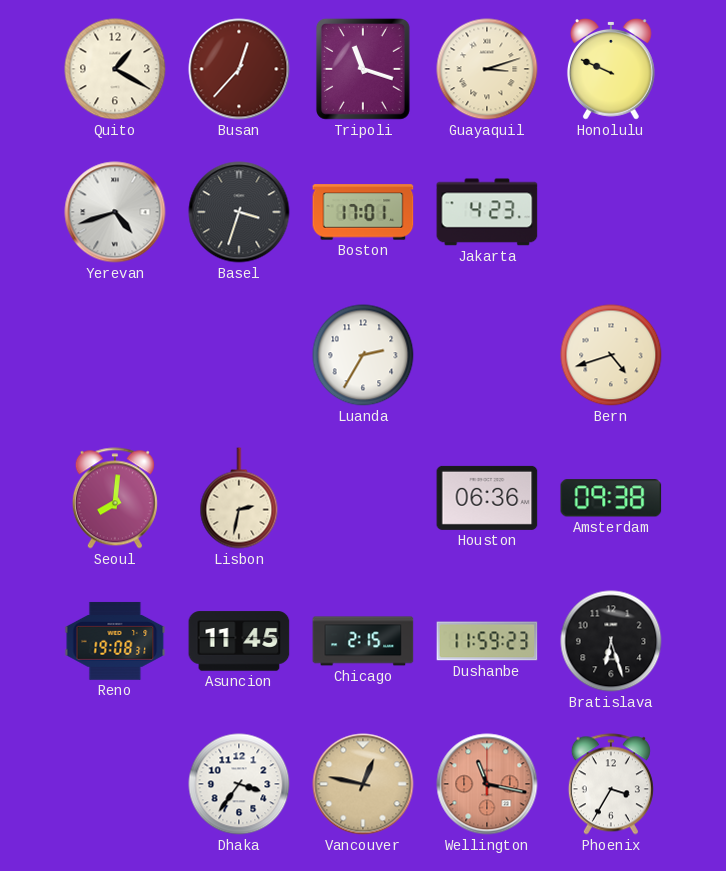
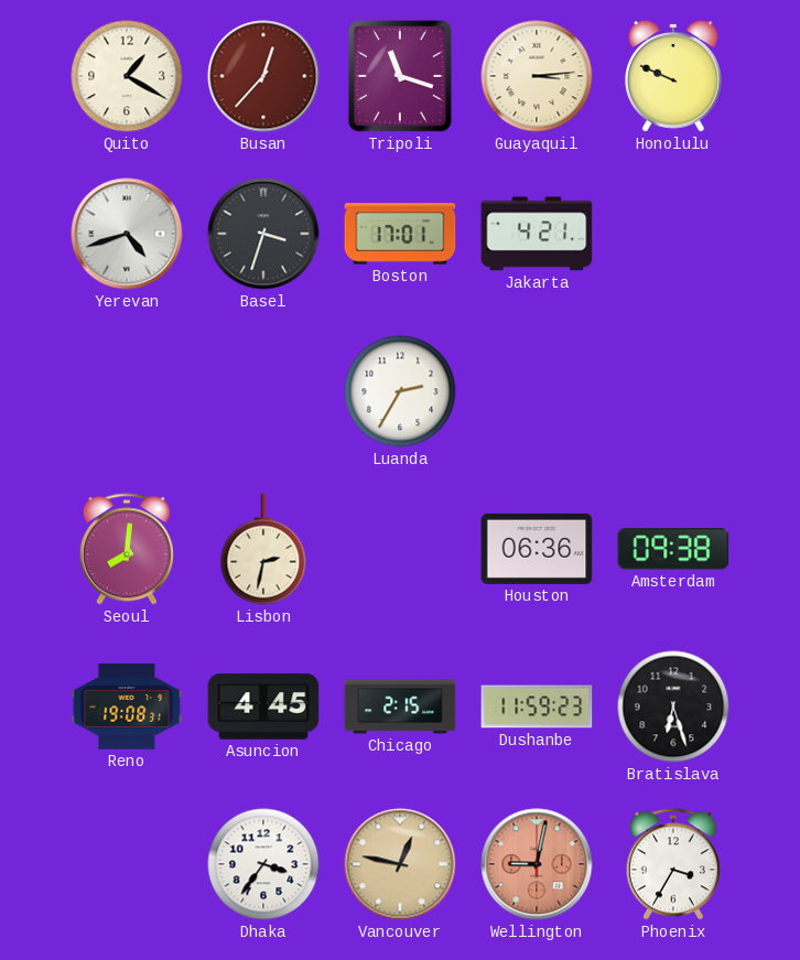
Guayaquil: 3:12 -> 3:14 (537, 76)
Jakarta: 4:23 -> 4:21 (537, 234)
Bern: 4:42 -> none (611, 355)
Asuncion: 11:45 -> 4:45 (263, 706)
Wellington: 11:17 -> 9:02 (537, 864)
